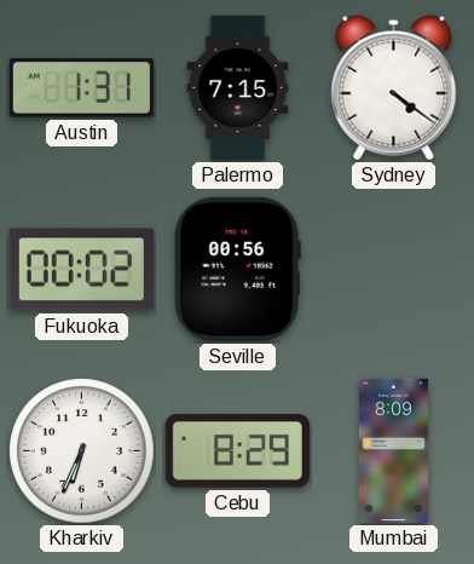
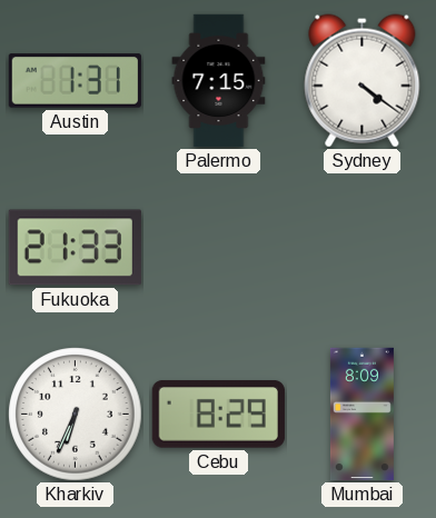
Fukuoka: 00:02 -> 21:33 (75, 248)
Seville: 00:56 -> none (237, 269)
